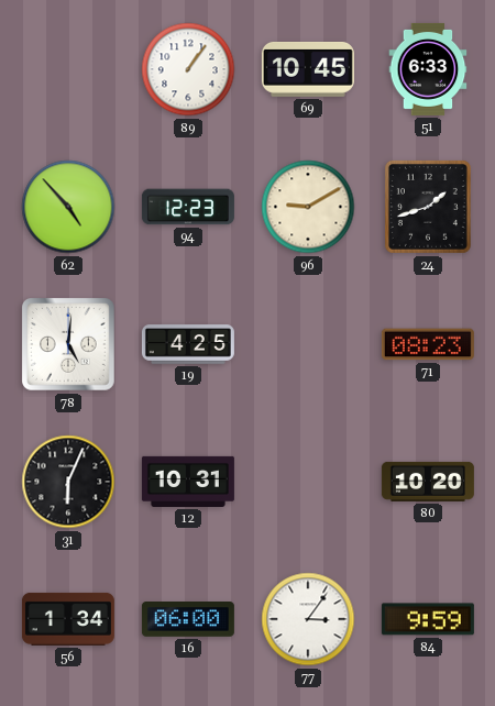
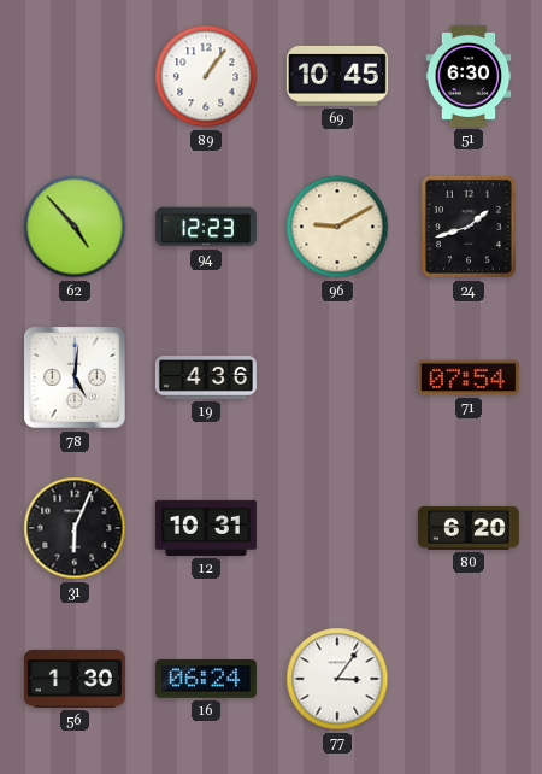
51: 6:33 -> 6:30 (469, 76)
19: 4:25 -> 4:36 (206, 377)
71: 08:23 -> 07:54 (469, 377)
80: 10:20 -> 6:20 (469, 528)
56: 1:34 -> 1:30 (75, 679)
16: 06:00 -> 06:24 (206, 680)
84: 9:59 -> none (428, 619)
